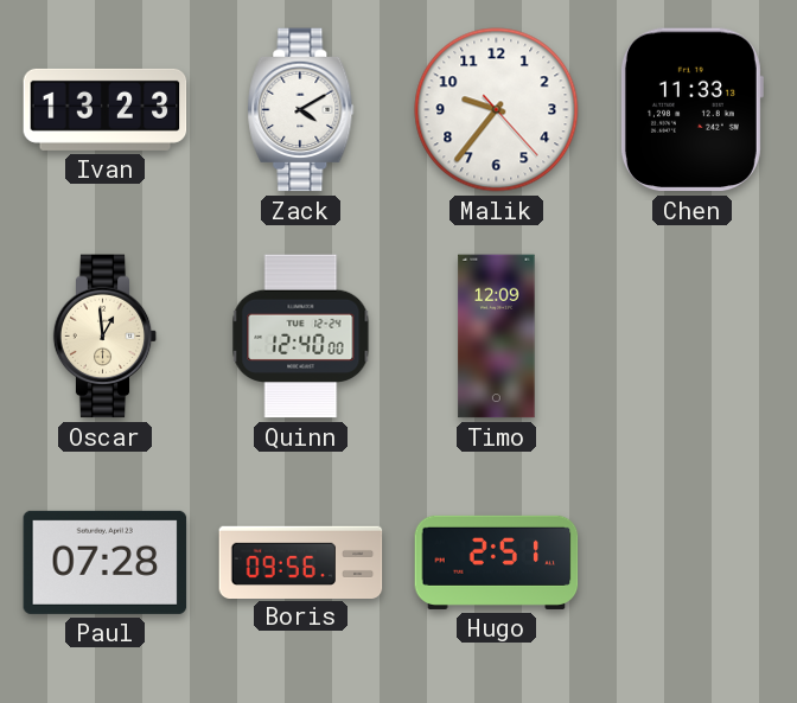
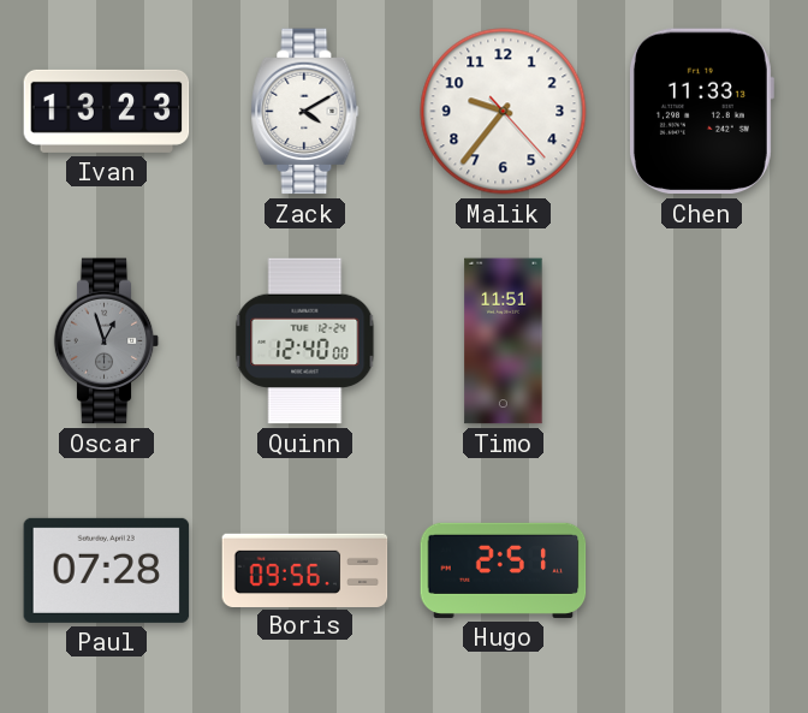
Oscar: 12:59 -> 12:57 (107, 341)
Oscar dial: cream -> grey (107, 341)
Timo: 12:09 -> 11:51 (504, 341)
